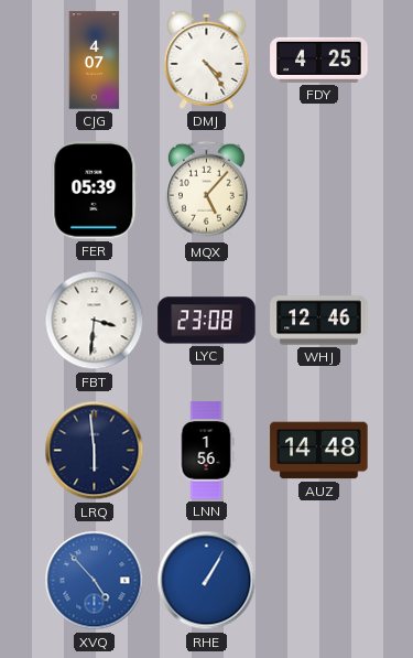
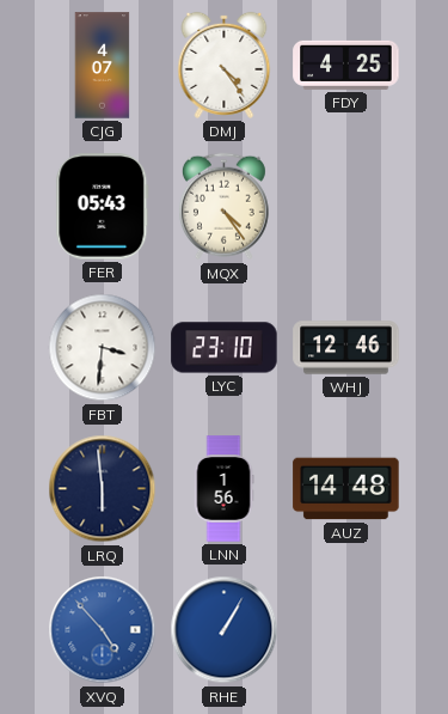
FER: 05:39 -> 05:43 (103, 207)
MQX: 5:07 -> 4:24 (223, 207)
LYC: 23:08 -> 23:10 (225, 348)
